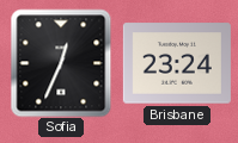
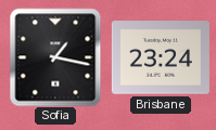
Sofia: 12:34 -> 1:17 (55, 57)
